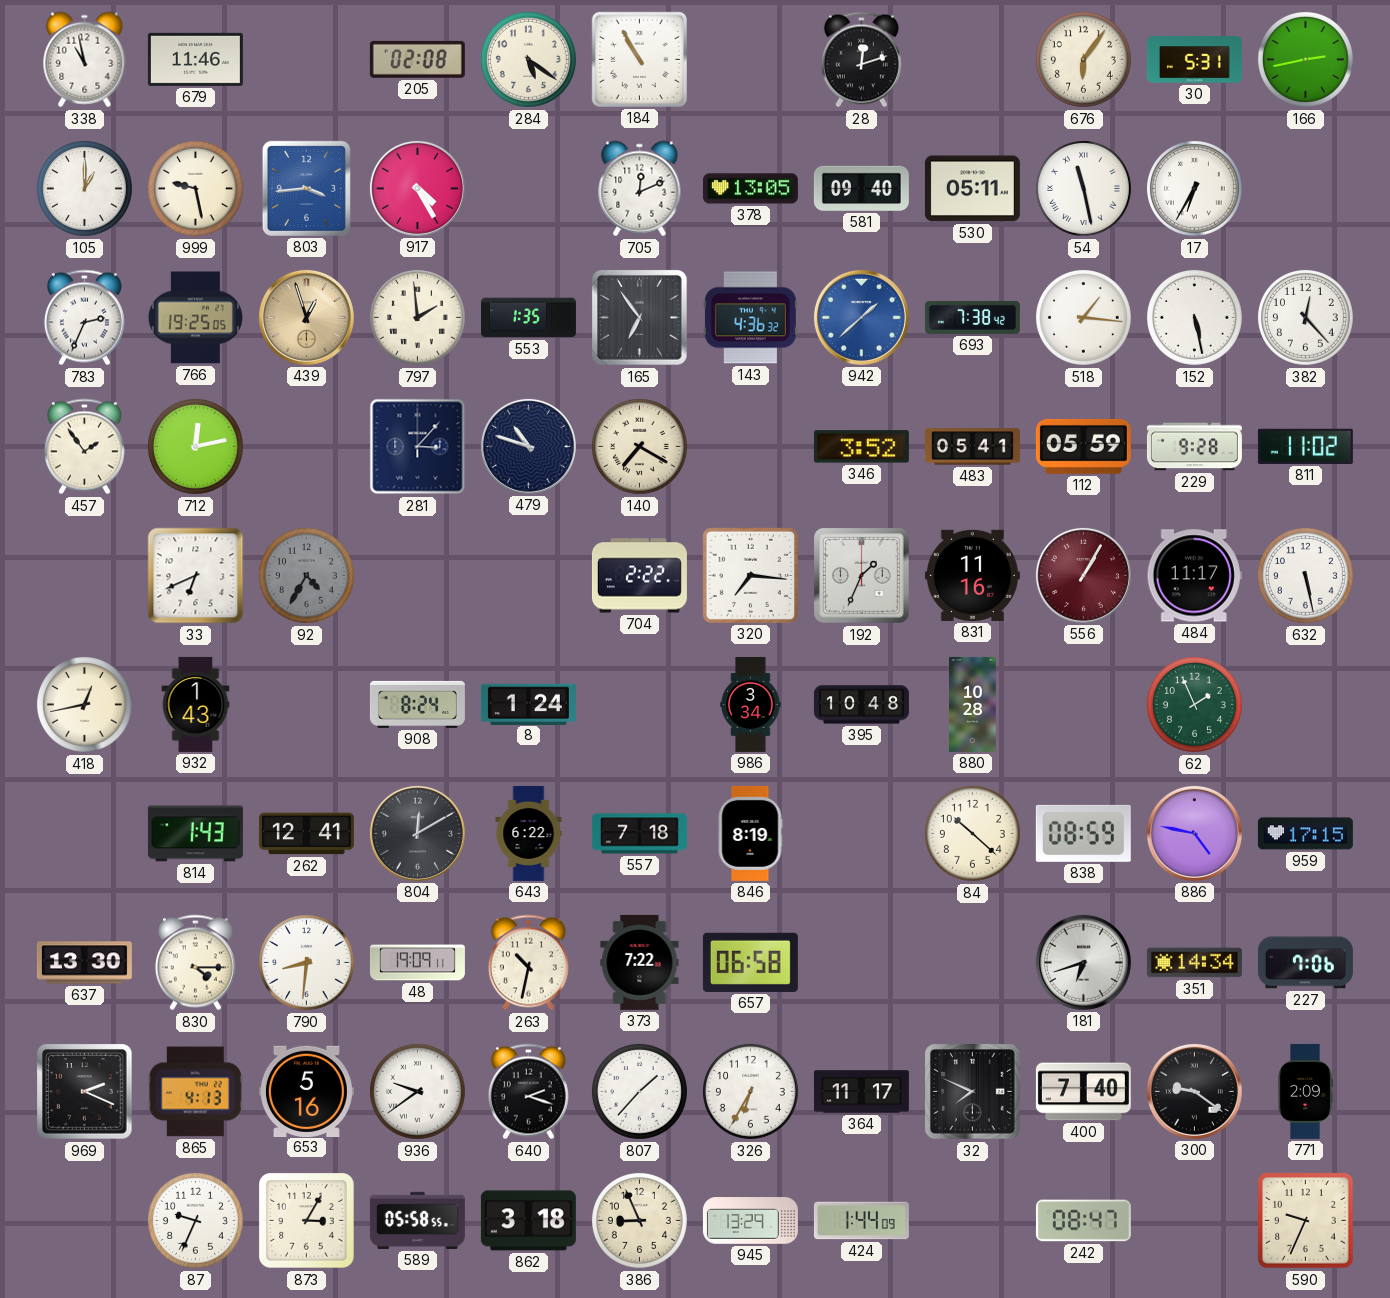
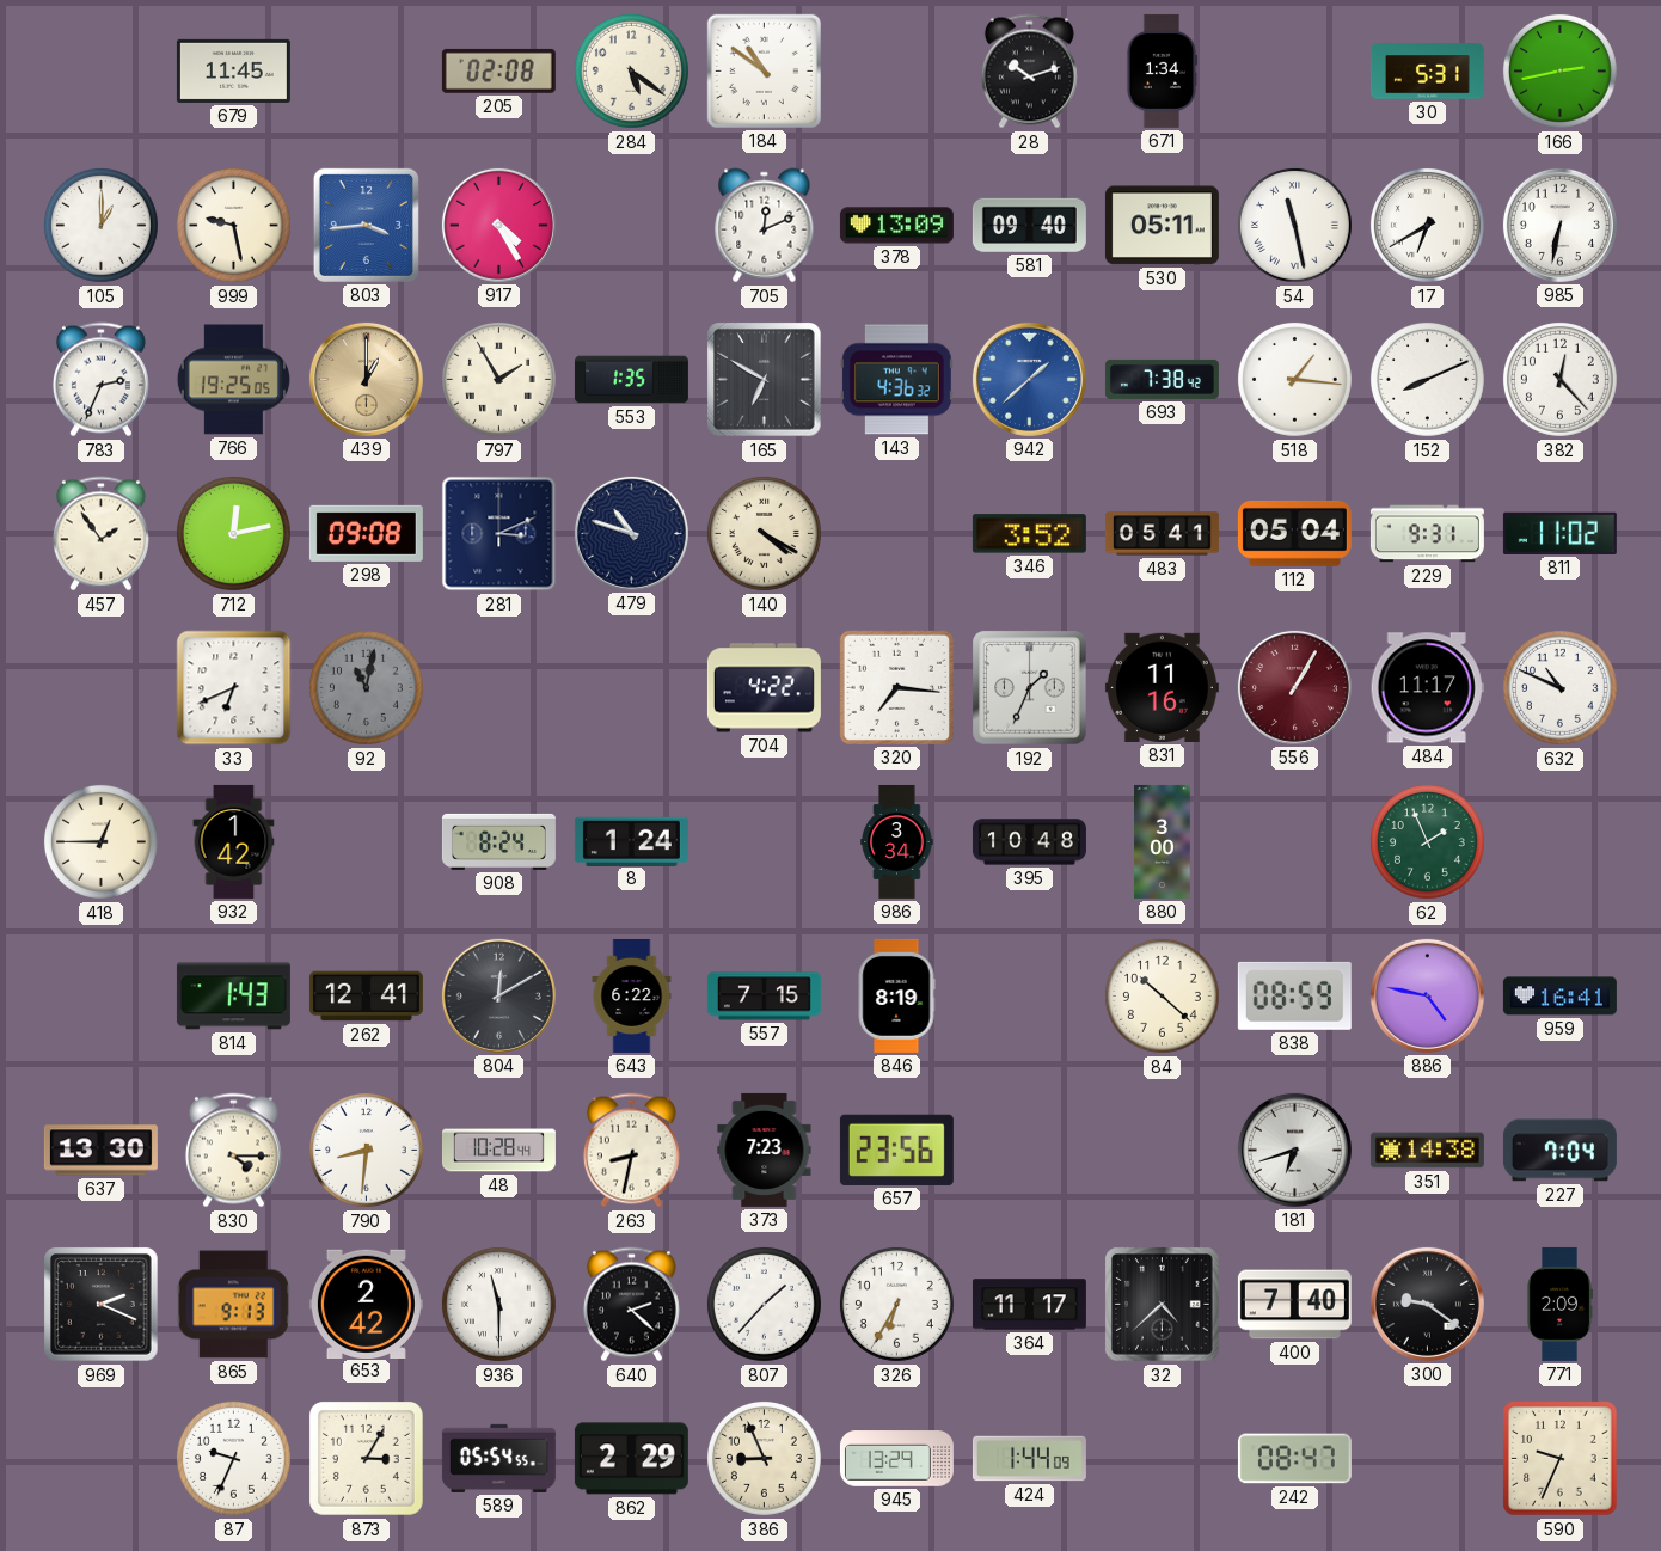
338: 10:58 -> none (85, 60)
679: 11:46 -> 11:45 (233, 70)
184: 10:55 -> 10:51 (764, 70)
28: 12:12 -> 10:12 (1029, 72)
671: none -> 1:34 (1162, 70)
676: 6:06 -> none (1083, 59)
378: 13:05 -> 13:09 (896, 226)
17: 6:35 -> 6:40 (1427, 225)
985: none -> 6:32 (1559, 225)
439: 12:57 -> 1:00 (366, 379)
797: 1:59 -> 1:55 (498, 379)
165: 6:54 -> 6:50 (765, 380)
152: 5:28 -> 8:11 (1427, 379)
298: none -> 09:08 (366, 533)
281: 3:07 -> 3:11 (499, 534)
140: 7:20 -> 4:20 (764, 533)
112: 05:59 -> 05:04 (1294, 533)
229: 9:28 -> 9:31 (1427, 534)
92: 4:35 -> 11:02 (366, 687)
704: 2:22 -> 4:22 (764, 688)
632: 5:28 -> 10:49 (1559, 687)
418: 12:43 -> 12:45 (100, 841)
932: 1:43 -> 1:42 (234, 841)
880: 10:28 -> 3:00 (1163, 841)
557: 7:18 -> 7:15 (764, 997)
959: 17:15 -> 16:41 (1559, 997)
48: 19:09 -> 10:28 (498, 1151)
263: 10:32 -> 8:32 (631, 1151)
373: 7:22 -> 7:23 (765, 1150)
657: 06:58 -> 23:56 (896, 1150)
351: 14:34 -> 14:38 (1427, 1151)
227: 7:06 -> 7:04 (1559, 1151)
865: 4:13 -> 9:13 (233, 1305)
653: 5:16 -> 2:42 (366, 1304)
936: 9:39 -> 11:30 (498, 1304)
640: 2:18 -> 2:22 (631, 1305)
32: 7:49 -> 4:38 (1163, 1305)
589: 05:58 -> 05:54 (498, 1458)
862: 3:18 -> 2:29 (631, 1459)
